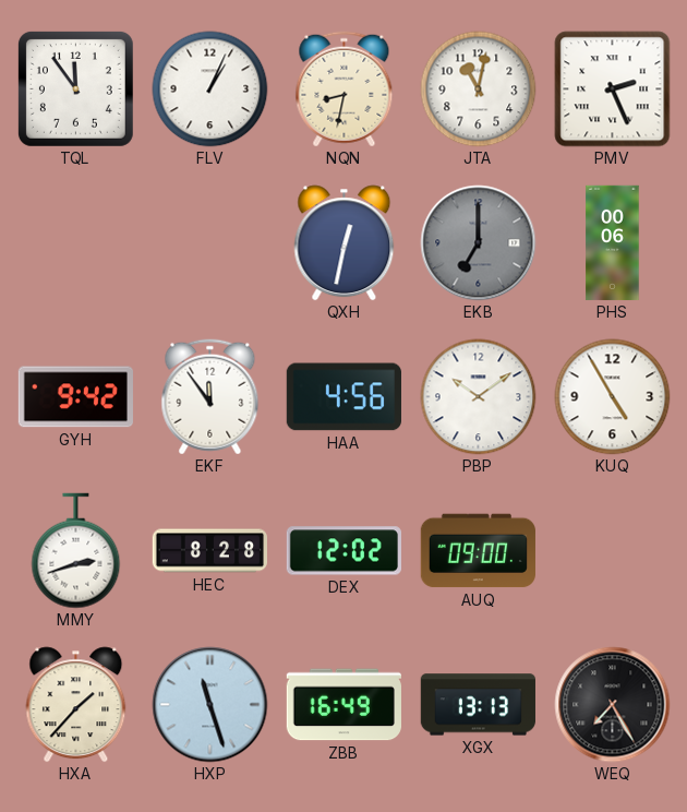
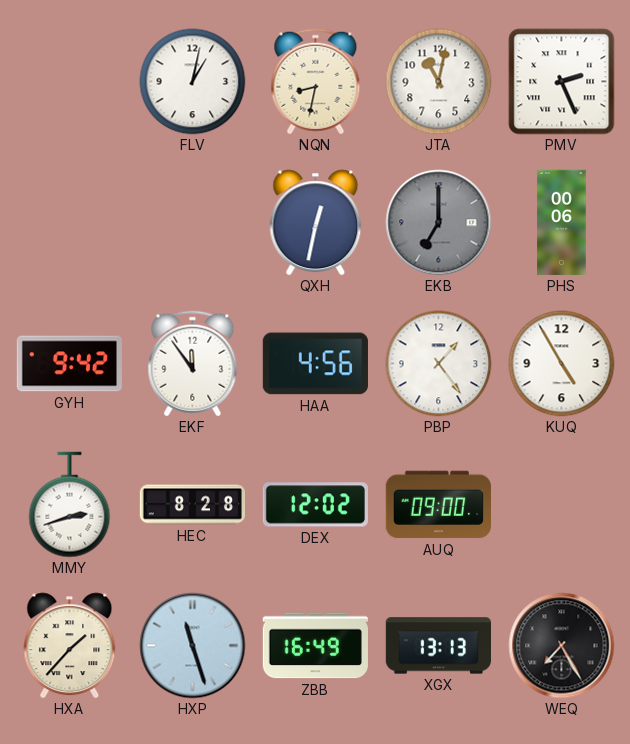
TQL: 11:54 -> none (75, 88)
FLV: 1:04 -> 1:02 (193, 82)
PBP: 10:09 -> 1:24 (439, 364)
